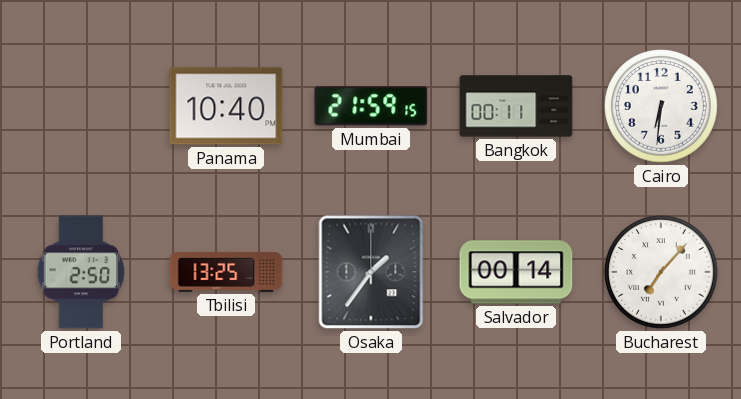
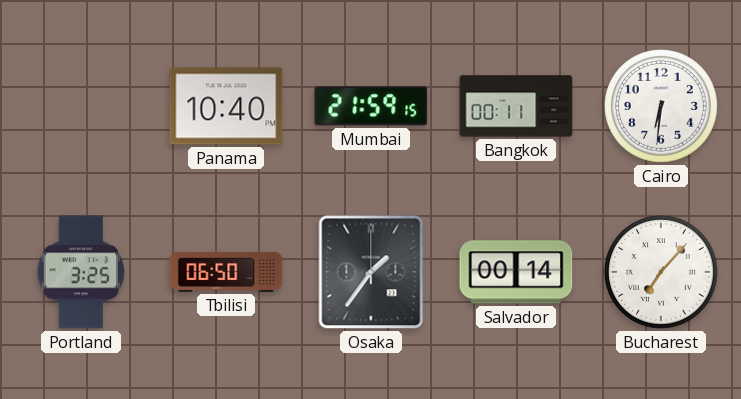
Portland: 2:50 -> 3:25 (81, 272)
Tbilisi: 13:25 -> 06:50 (226, 272)
